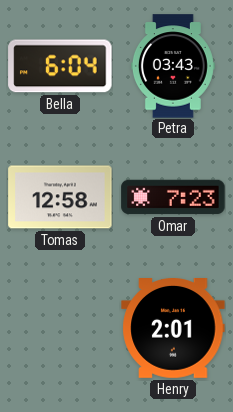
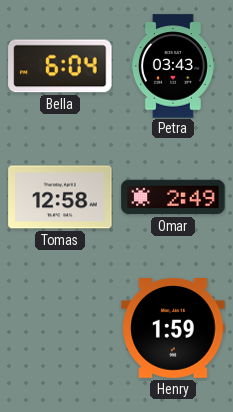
Omar: 7:23 -> 2:49 (173, 197)
Henry: 2:01 -> 1:59 (173, 329)
